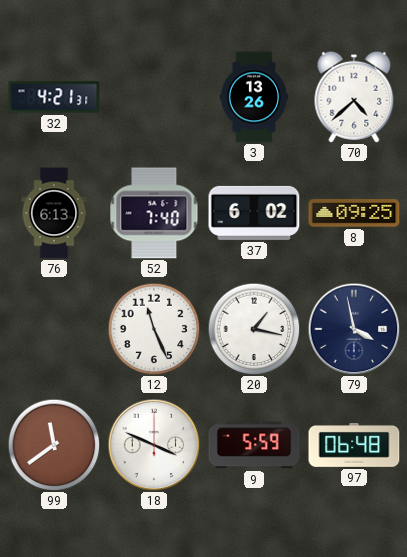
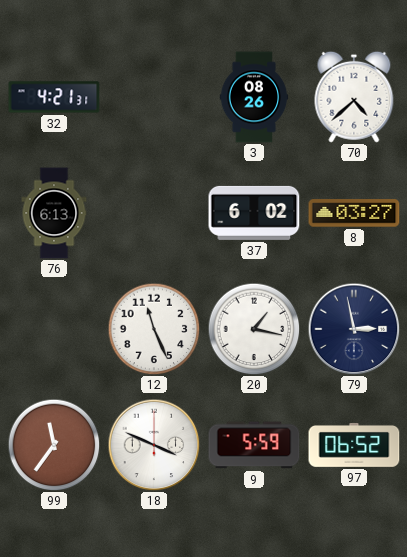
3: 13:26 -> 08:26 (254, 97)
52: 7:40 -> none (154, 213)
8: 09:25 -> 03:27 (354, 213)
79: 3:58 -> 2:58 (354, 329)
99: 11:39 -> 11:36 (54, 445)
97: 06:48 -> 06:52 (354, 445)
